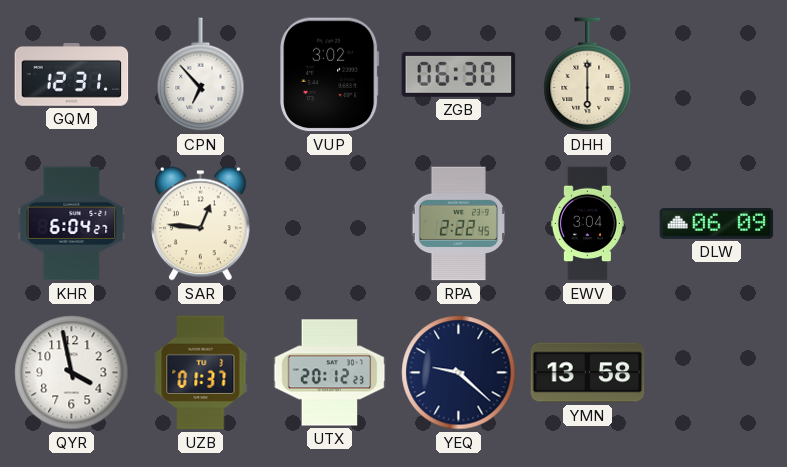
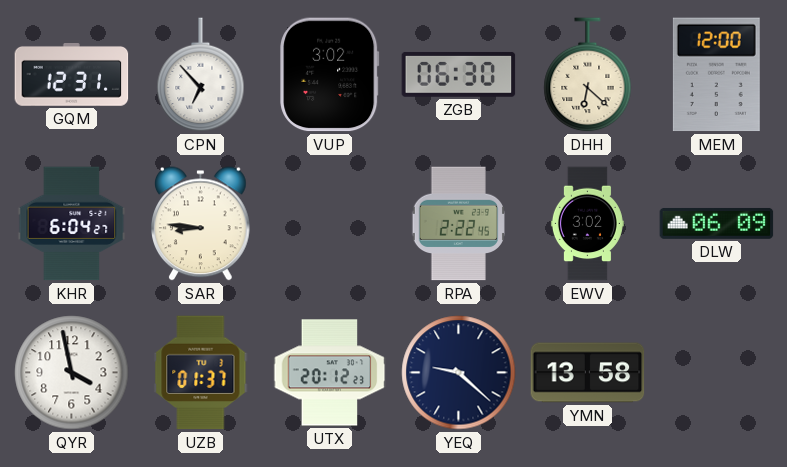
DHH: 6:00 -> 6:22 (588, 75)
MEM: none -> 12:00 (716, 75)
SAR: 12:46 -> 8:46 (201, 224)
EWV: 3:04 -> 3:02 (587, 224)
